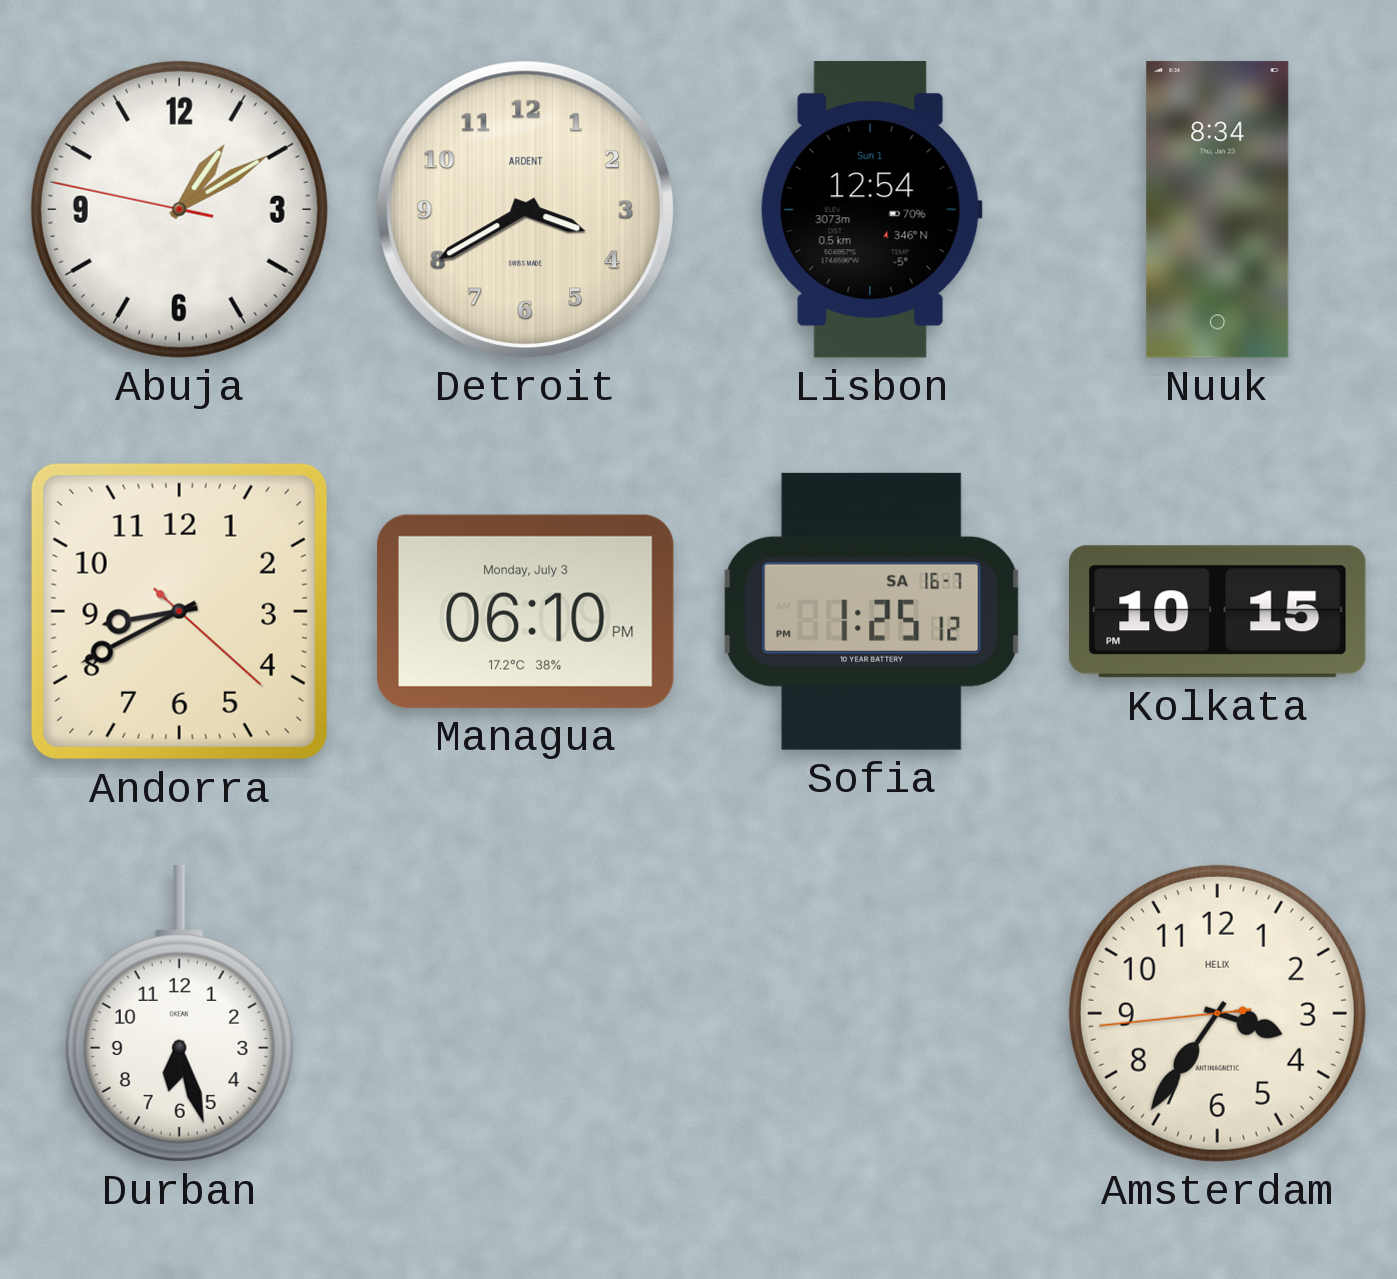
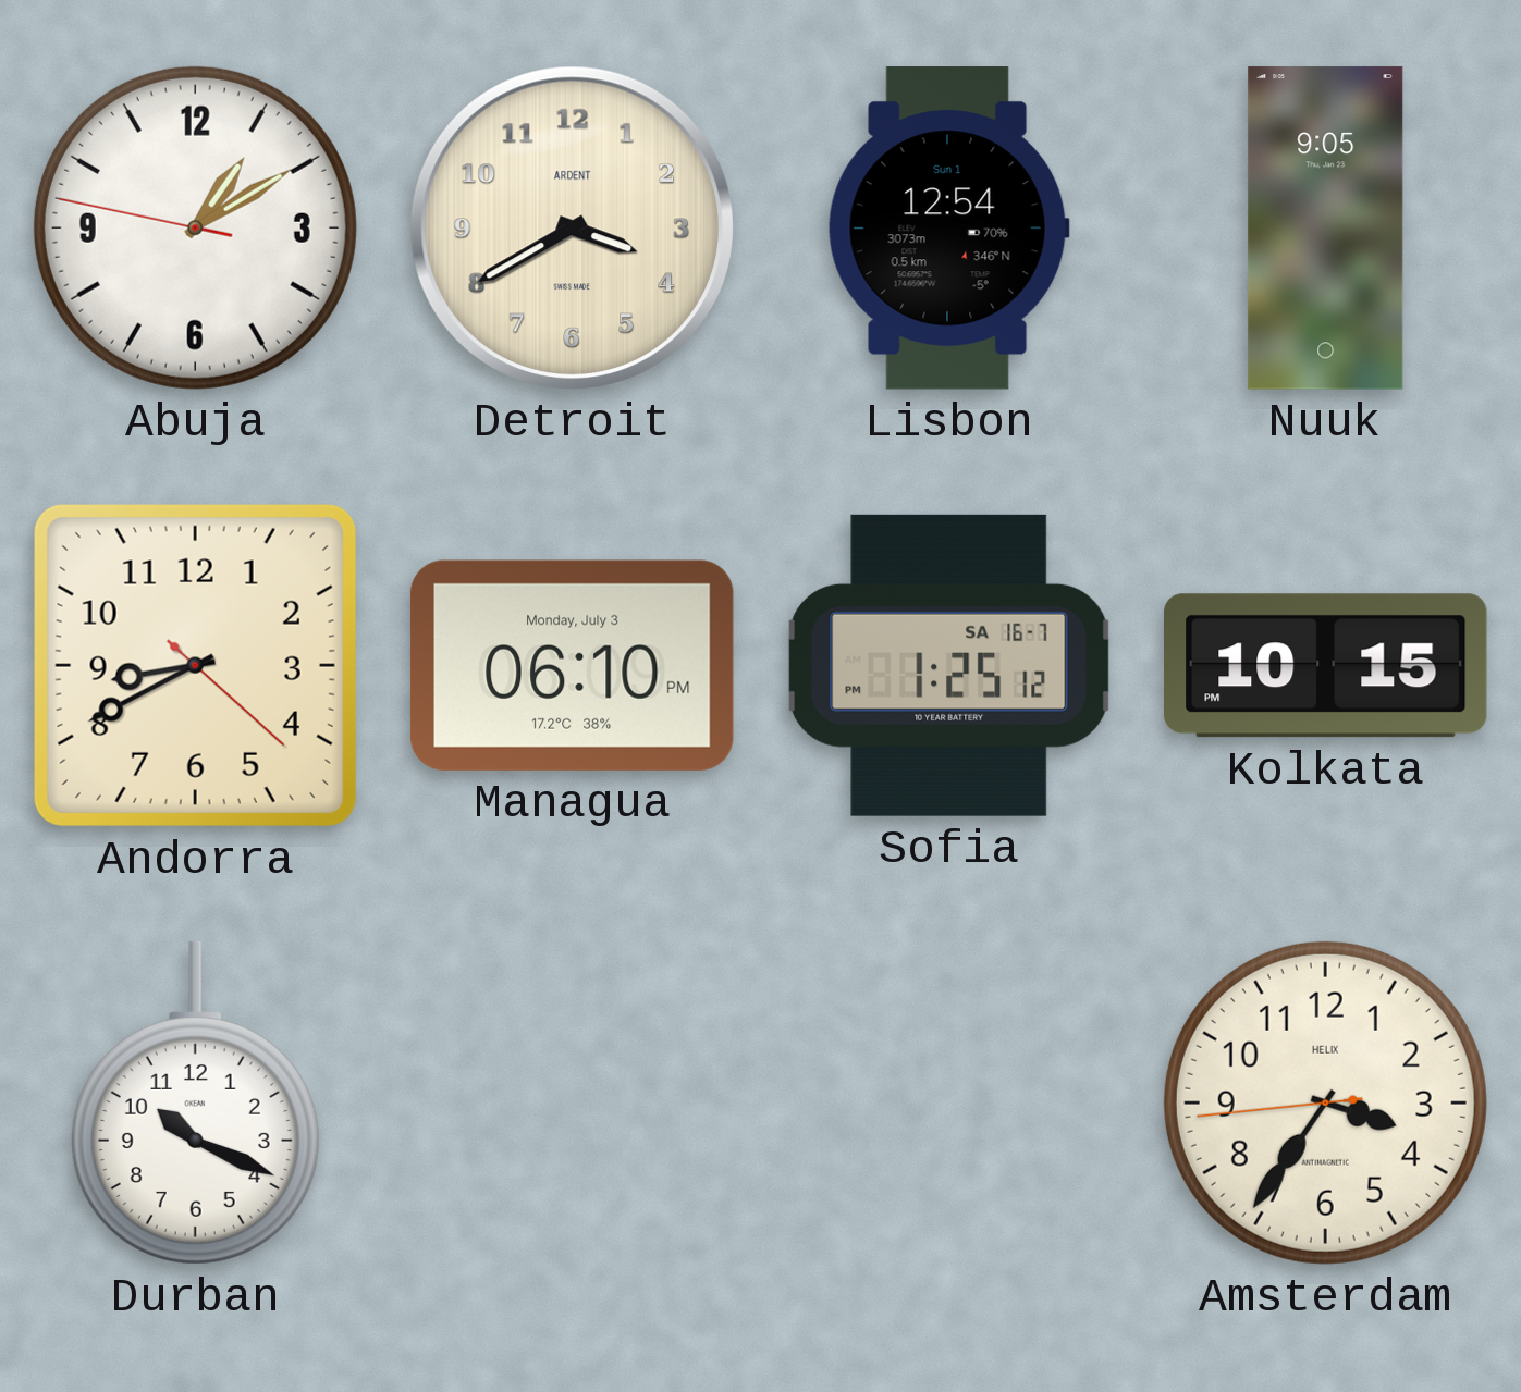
Nuuk: 8:34 -> 9:05 (1326, 229)
Durban: 6:27 -> 10:19 (195, 1102)
